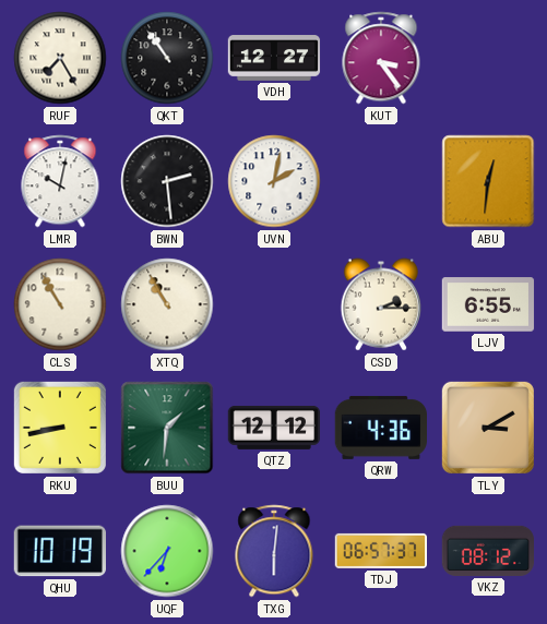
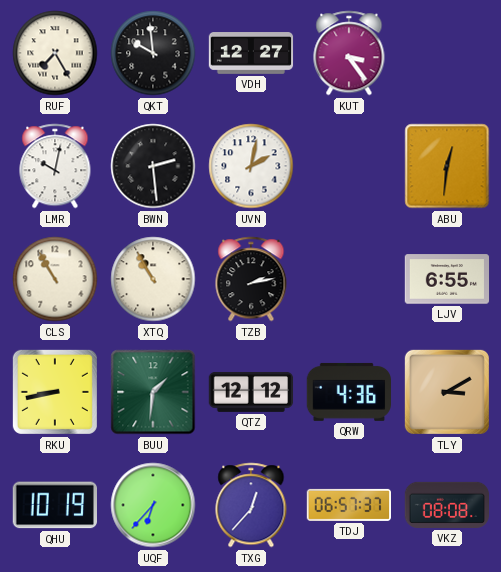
QKT: 10:54 -> 9:59 (153, 53)
TZB: none -> 2:13 (251, 279)
CSD: 2:15 -> none (380, 304)
TXG: 6:01 -> 12:37 (251, 505)
VKZ: 08:12 -> 08:08 (447, 505)
